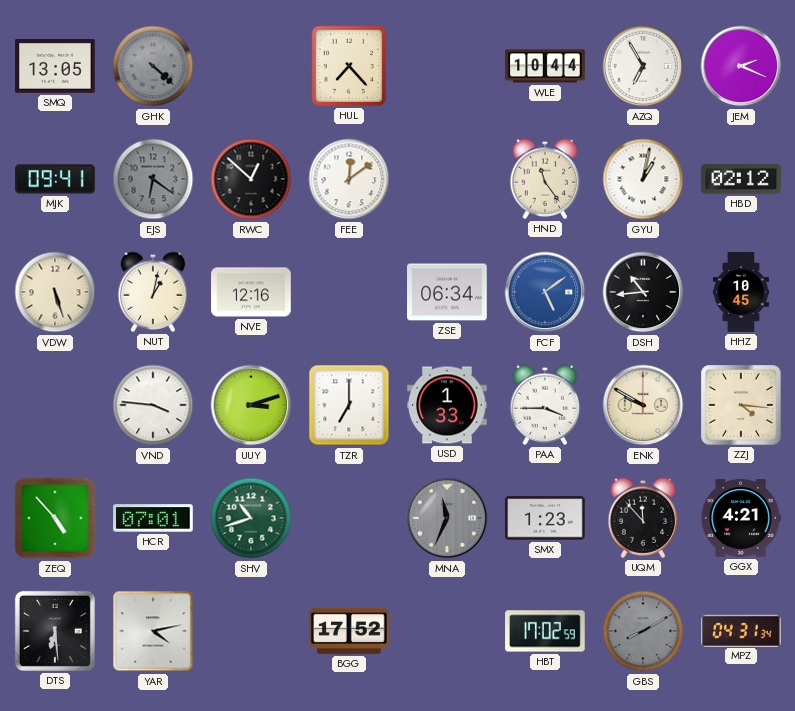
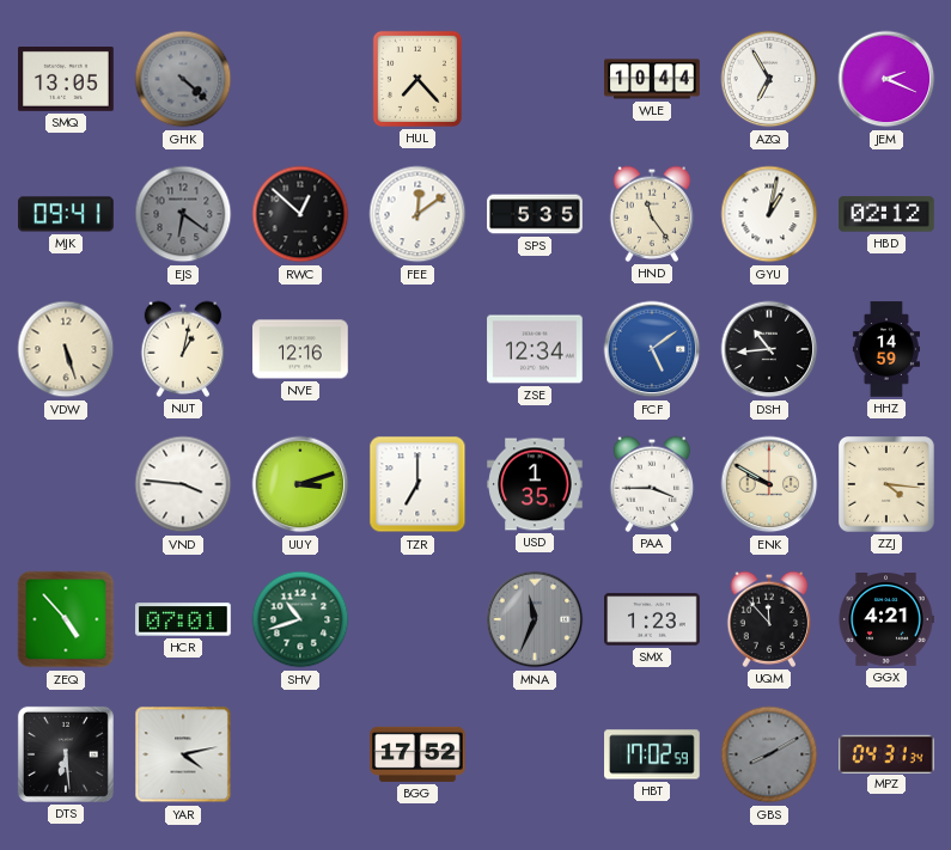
SPS: none -> 5:35 (535, 214)
ZSE: 06:34 -> 12:34 (535, 349)
HHZ: 10:45 -> 14:59 (886, 349)
USD: 1:33 -> 1:35 (535, 484)
